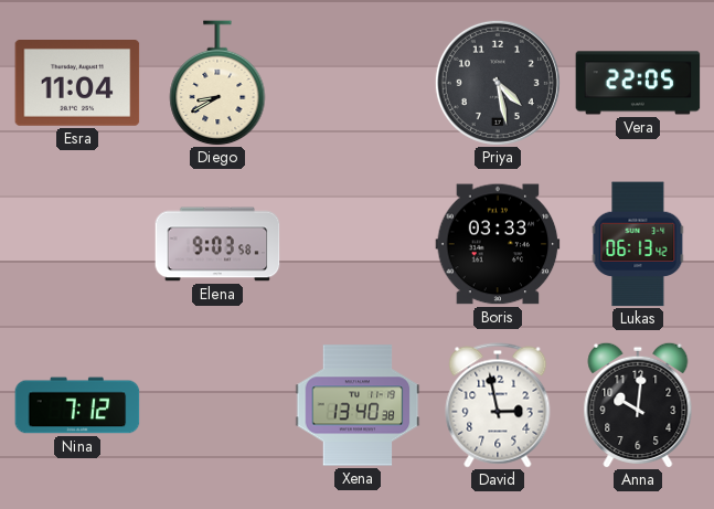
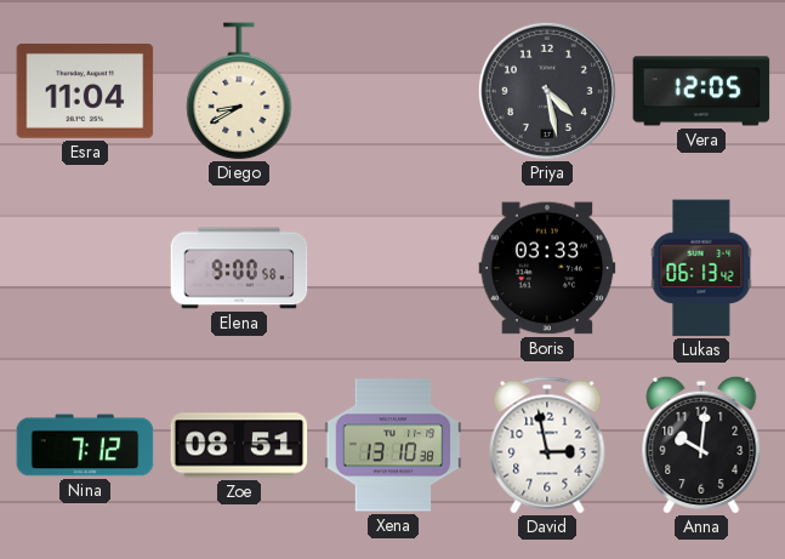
Vera: 22:05 -> 12:05 (701, 91)
Elena: 9:03 -> 9:00 (239, 268)
Zoe: none -> 08:51 (239, 445)
Xena: 13:40 -> 13:10 (393, 445)
